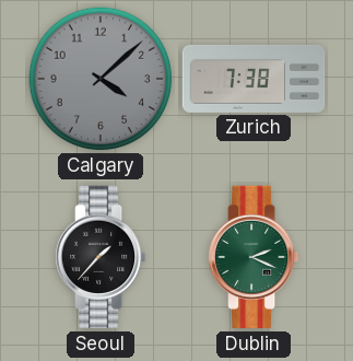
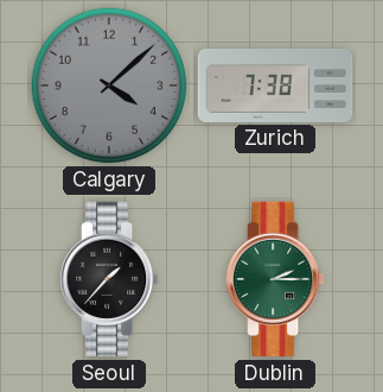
Dublin: 2:19 -> 2:15 (276, 279)
